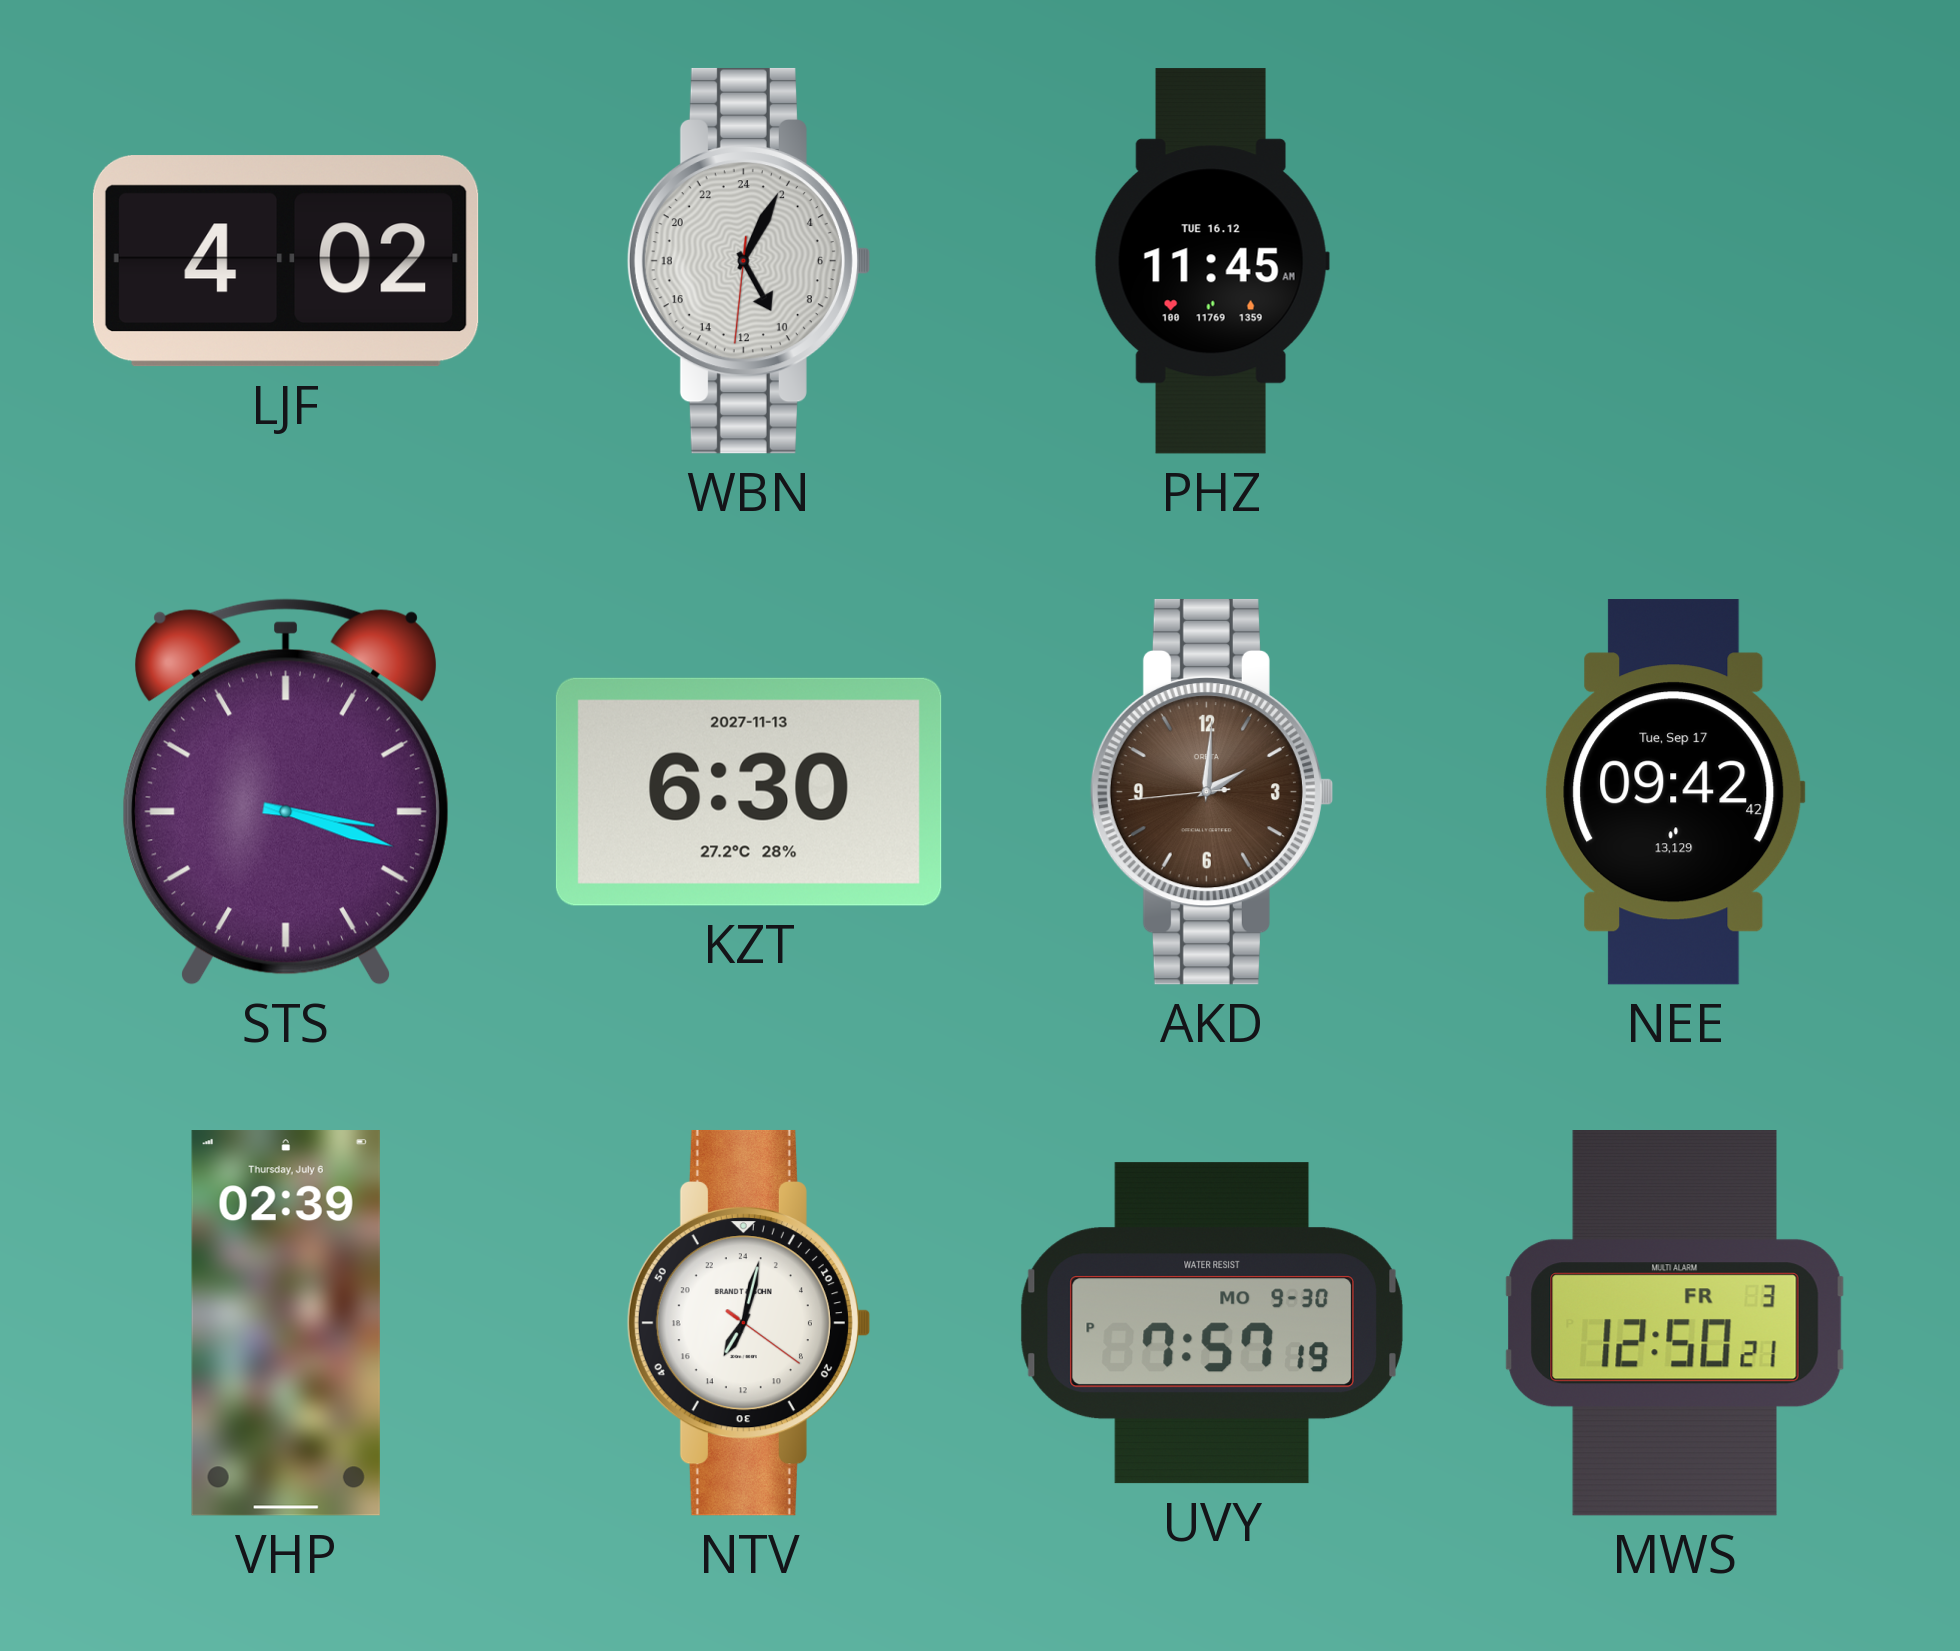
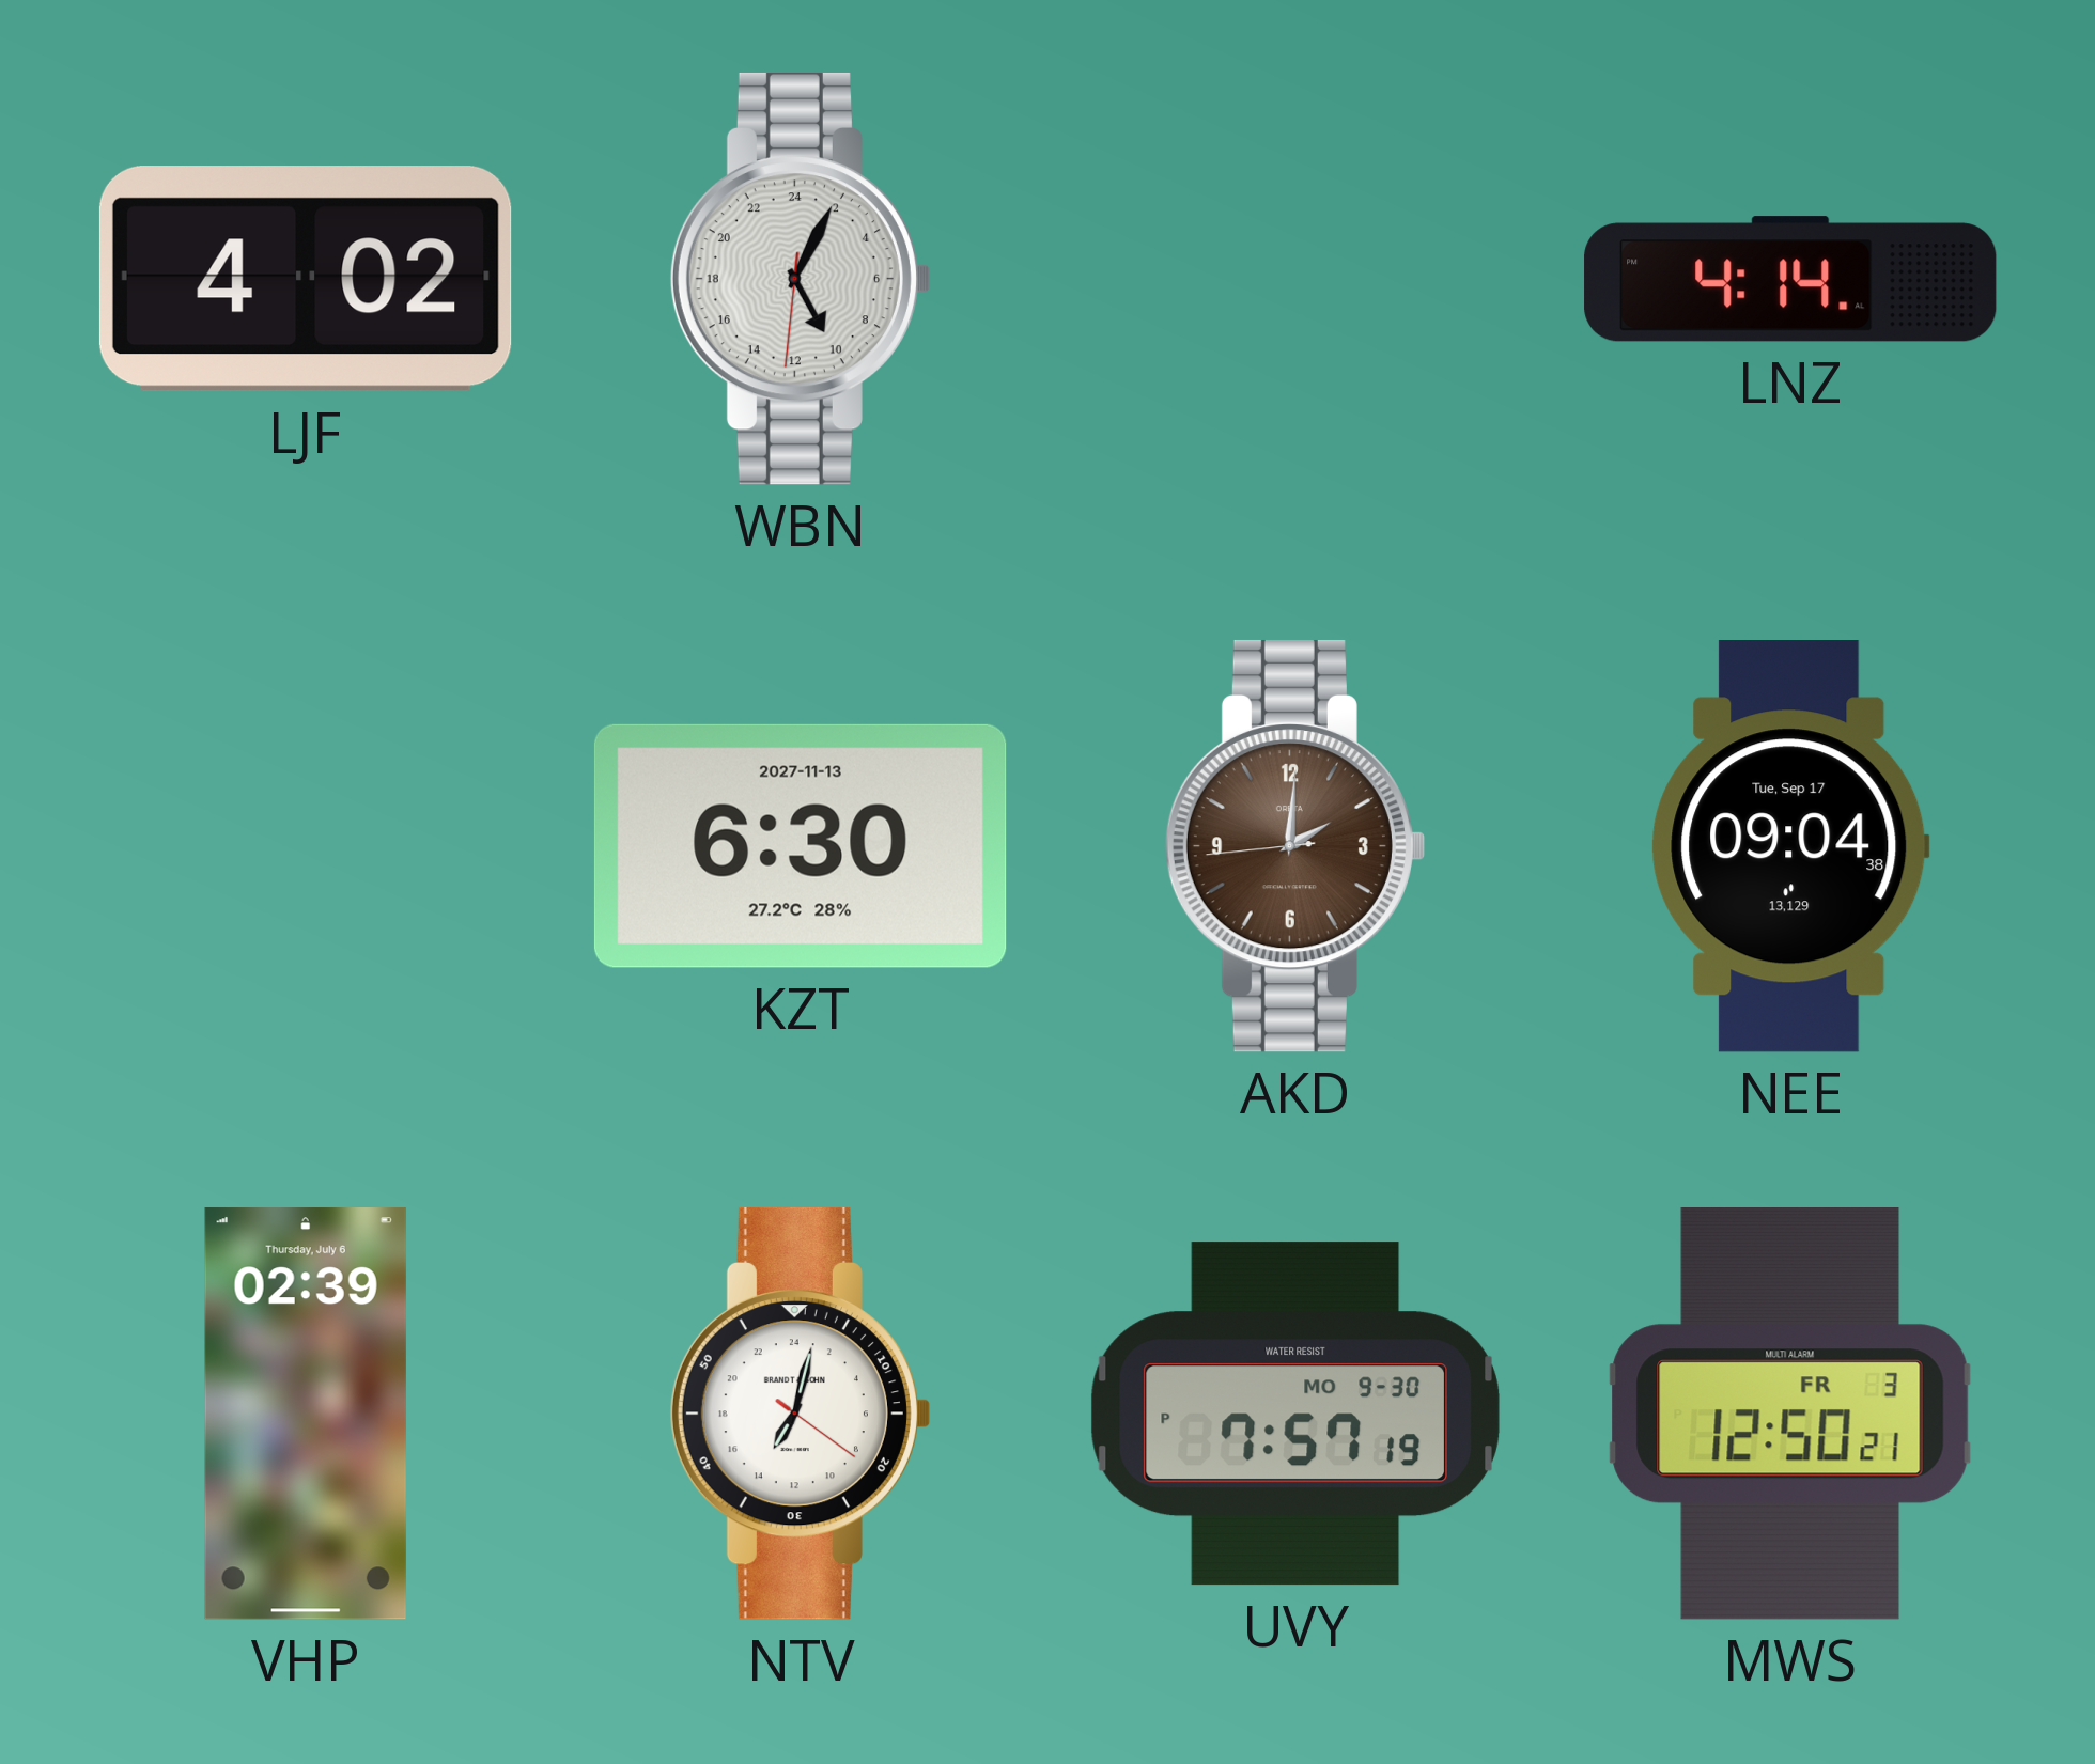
PHZ: 11:45 -> none (1212, 261)
LNZ: none -> 4:14 (1790, 279)
STS: 3:18 -> none (286, 792)
NEE: 09:42 -> 09:04 (1790, 846)
